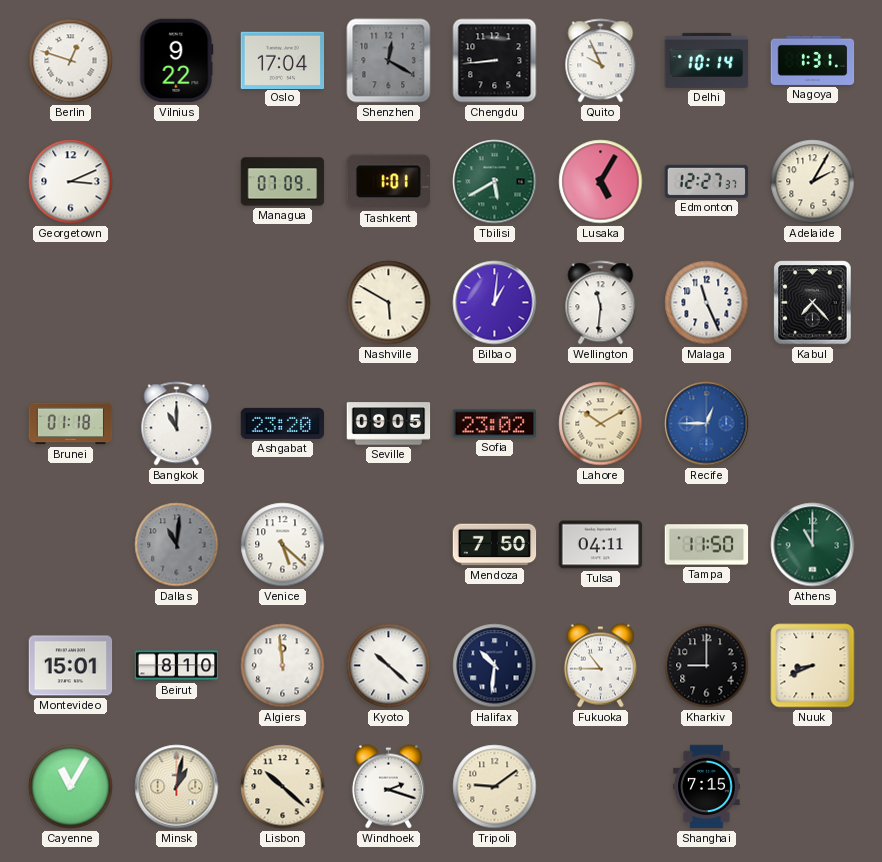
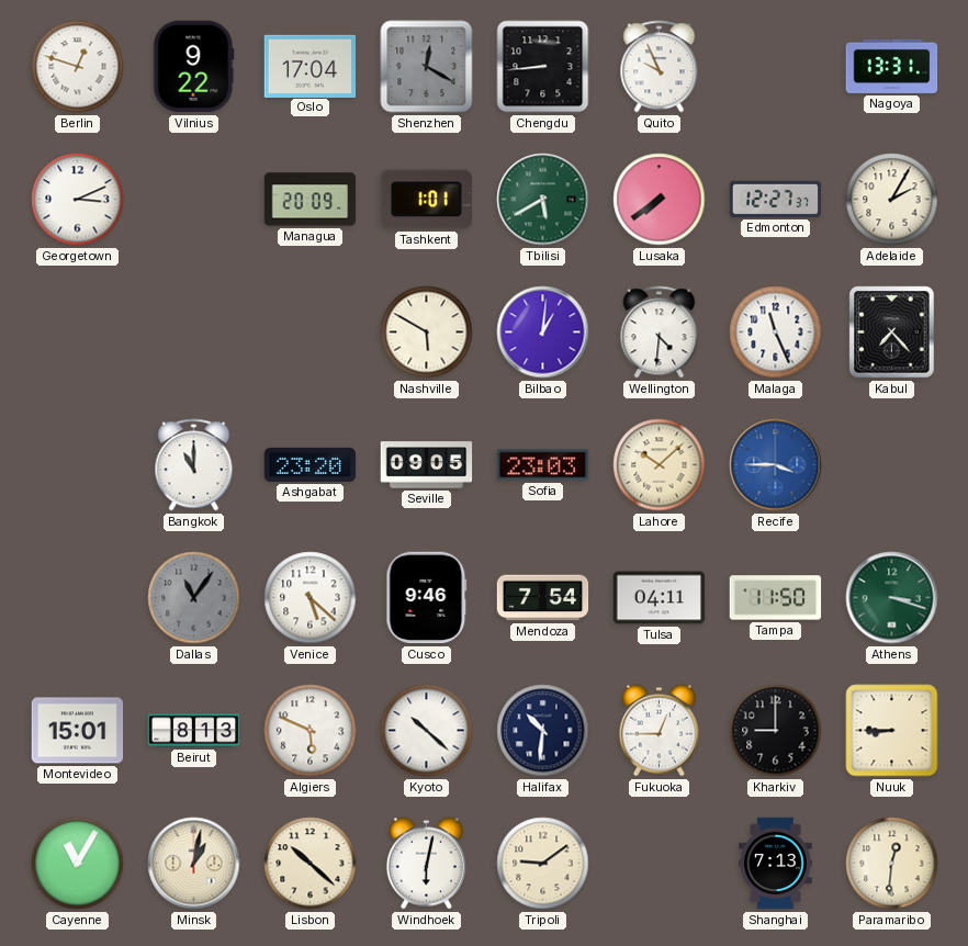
Delhi: 10:14 -> none (707, 60)
Nagoya: 1:31 -> 13:31 (892, 66)
Managua: 07:09 -> 20:09 (311, 200)
Lusaka: 5:05 -> 7:39 (660, 200)
Wellington: 11:31 -> 4:31 (660, 333)
Brunei: 01:18 -> none (71, 424)
Sofia: 23:02 -> 23:03 (543, 465)
Lahore: 10:10 -> 10:08 (660, 465)
Recife: 12:45 -> 3:45 (776, 465)
Dallas: 11:01 -> 11:06 (194, 598)
Cusco: none -> 9:46 (427, 598)
Mendoza: 7:50 -> 7:54 (543, 598)
Athens: 11:00 -> 3:18 (892, 598)
Beirut: 8:10 -> 8:13 (194, 731)
Algiers: 11:59 -> 5:49 (311, 731)
Fukuoka: 10:45 -> 12:45 (659, 731)
Nuuk: 8:41 -> 8:45 (892, 731)
Windhoek: 2:18 -> 6:02 (426, 864)
Shanghai: 7:15 -> 7:13 (776, 864)
Paramaribo: none -> 12:31 (892, 864)
